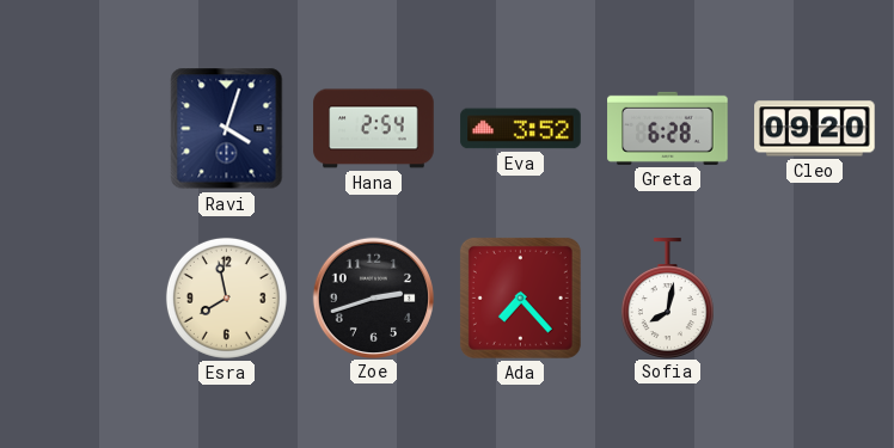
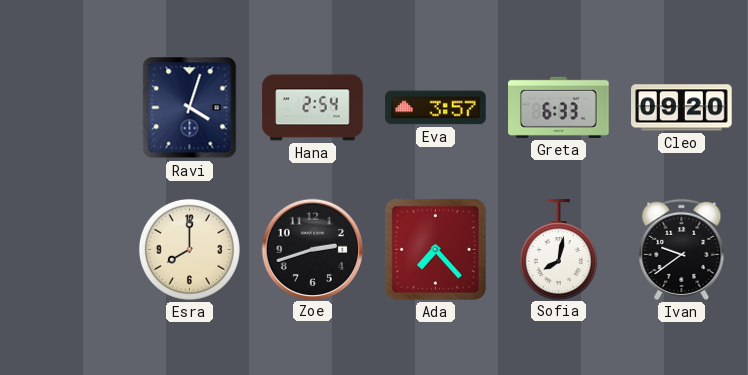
Eva: 3:52 -> 3:57 (436, 108)
Greta: 6:28 -> 6:33 (559, 107)
Esra: 7:58 -> 8:00 (189, 249)
Ivan: none -> 9:39 (682, 249)
